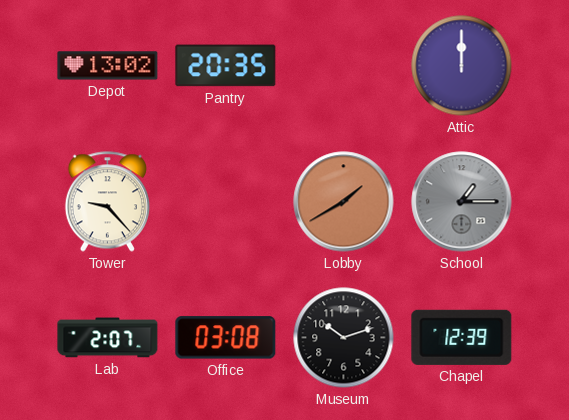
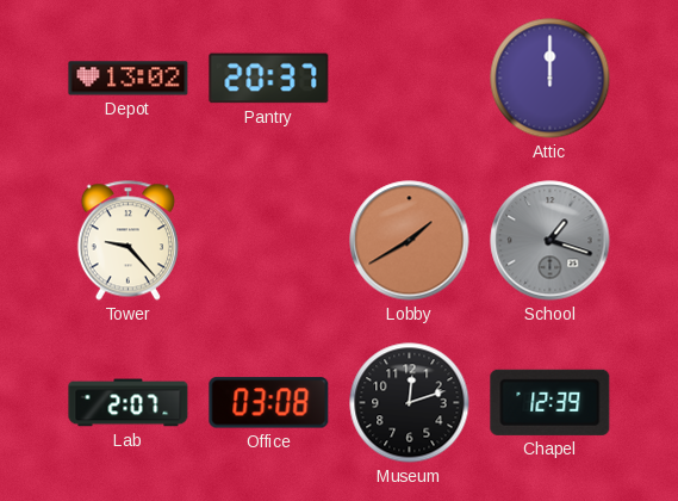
Pantry: 20:35 -> 20:37 (269, 79)
School: 1:15 -> 1:18 (551, 241)
Museum: 10:12 -> 12:12 (410, 403)
